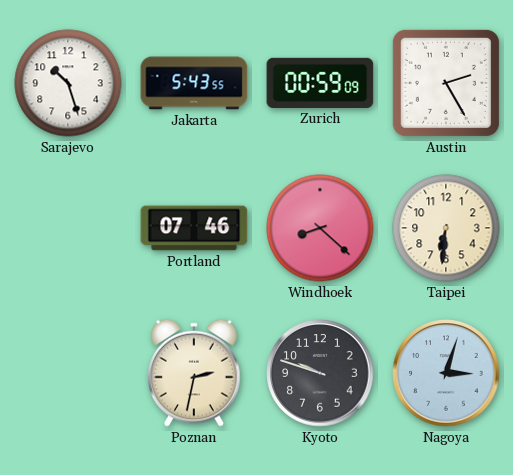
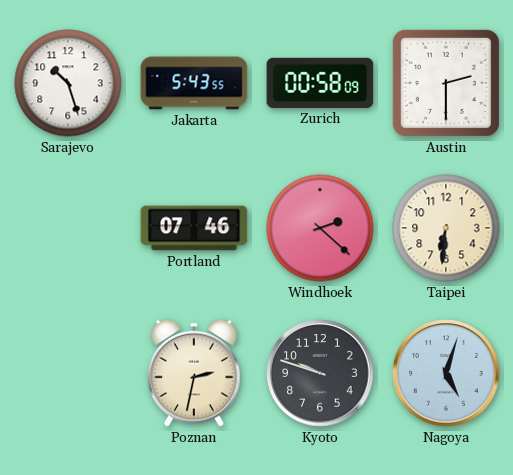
Zurich: 00:59 -> 00:58 (320, 83)
Austin: 2:25 -> 2:30 (446, 83)
Windhoek: 8:22 -> 2:22 (320, 228)
Nagoya: 3:03 -> 5:03 (446, 373)
